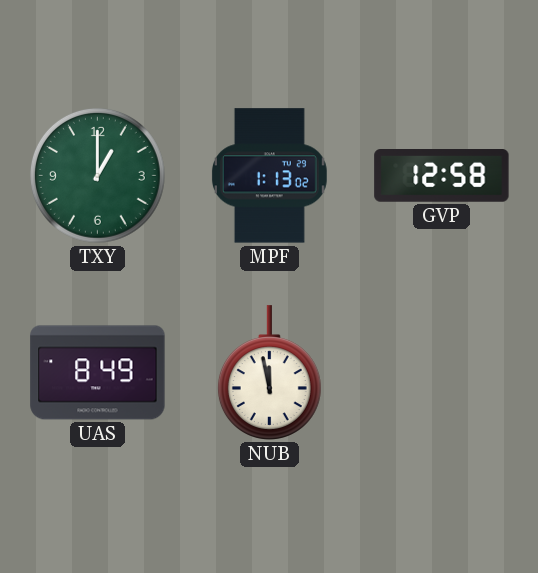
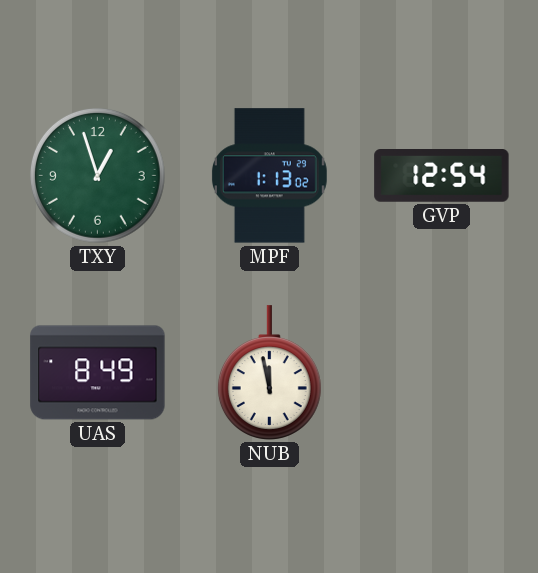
TXY: 1:00 -> 12:57 (97, 175)
GVP: 12:58 -> 12:54 (442, 176)
